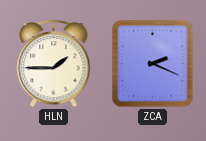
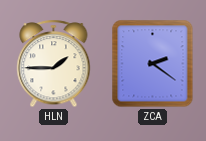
ZCA: 2:19 -> 2:21 (153, 64)
